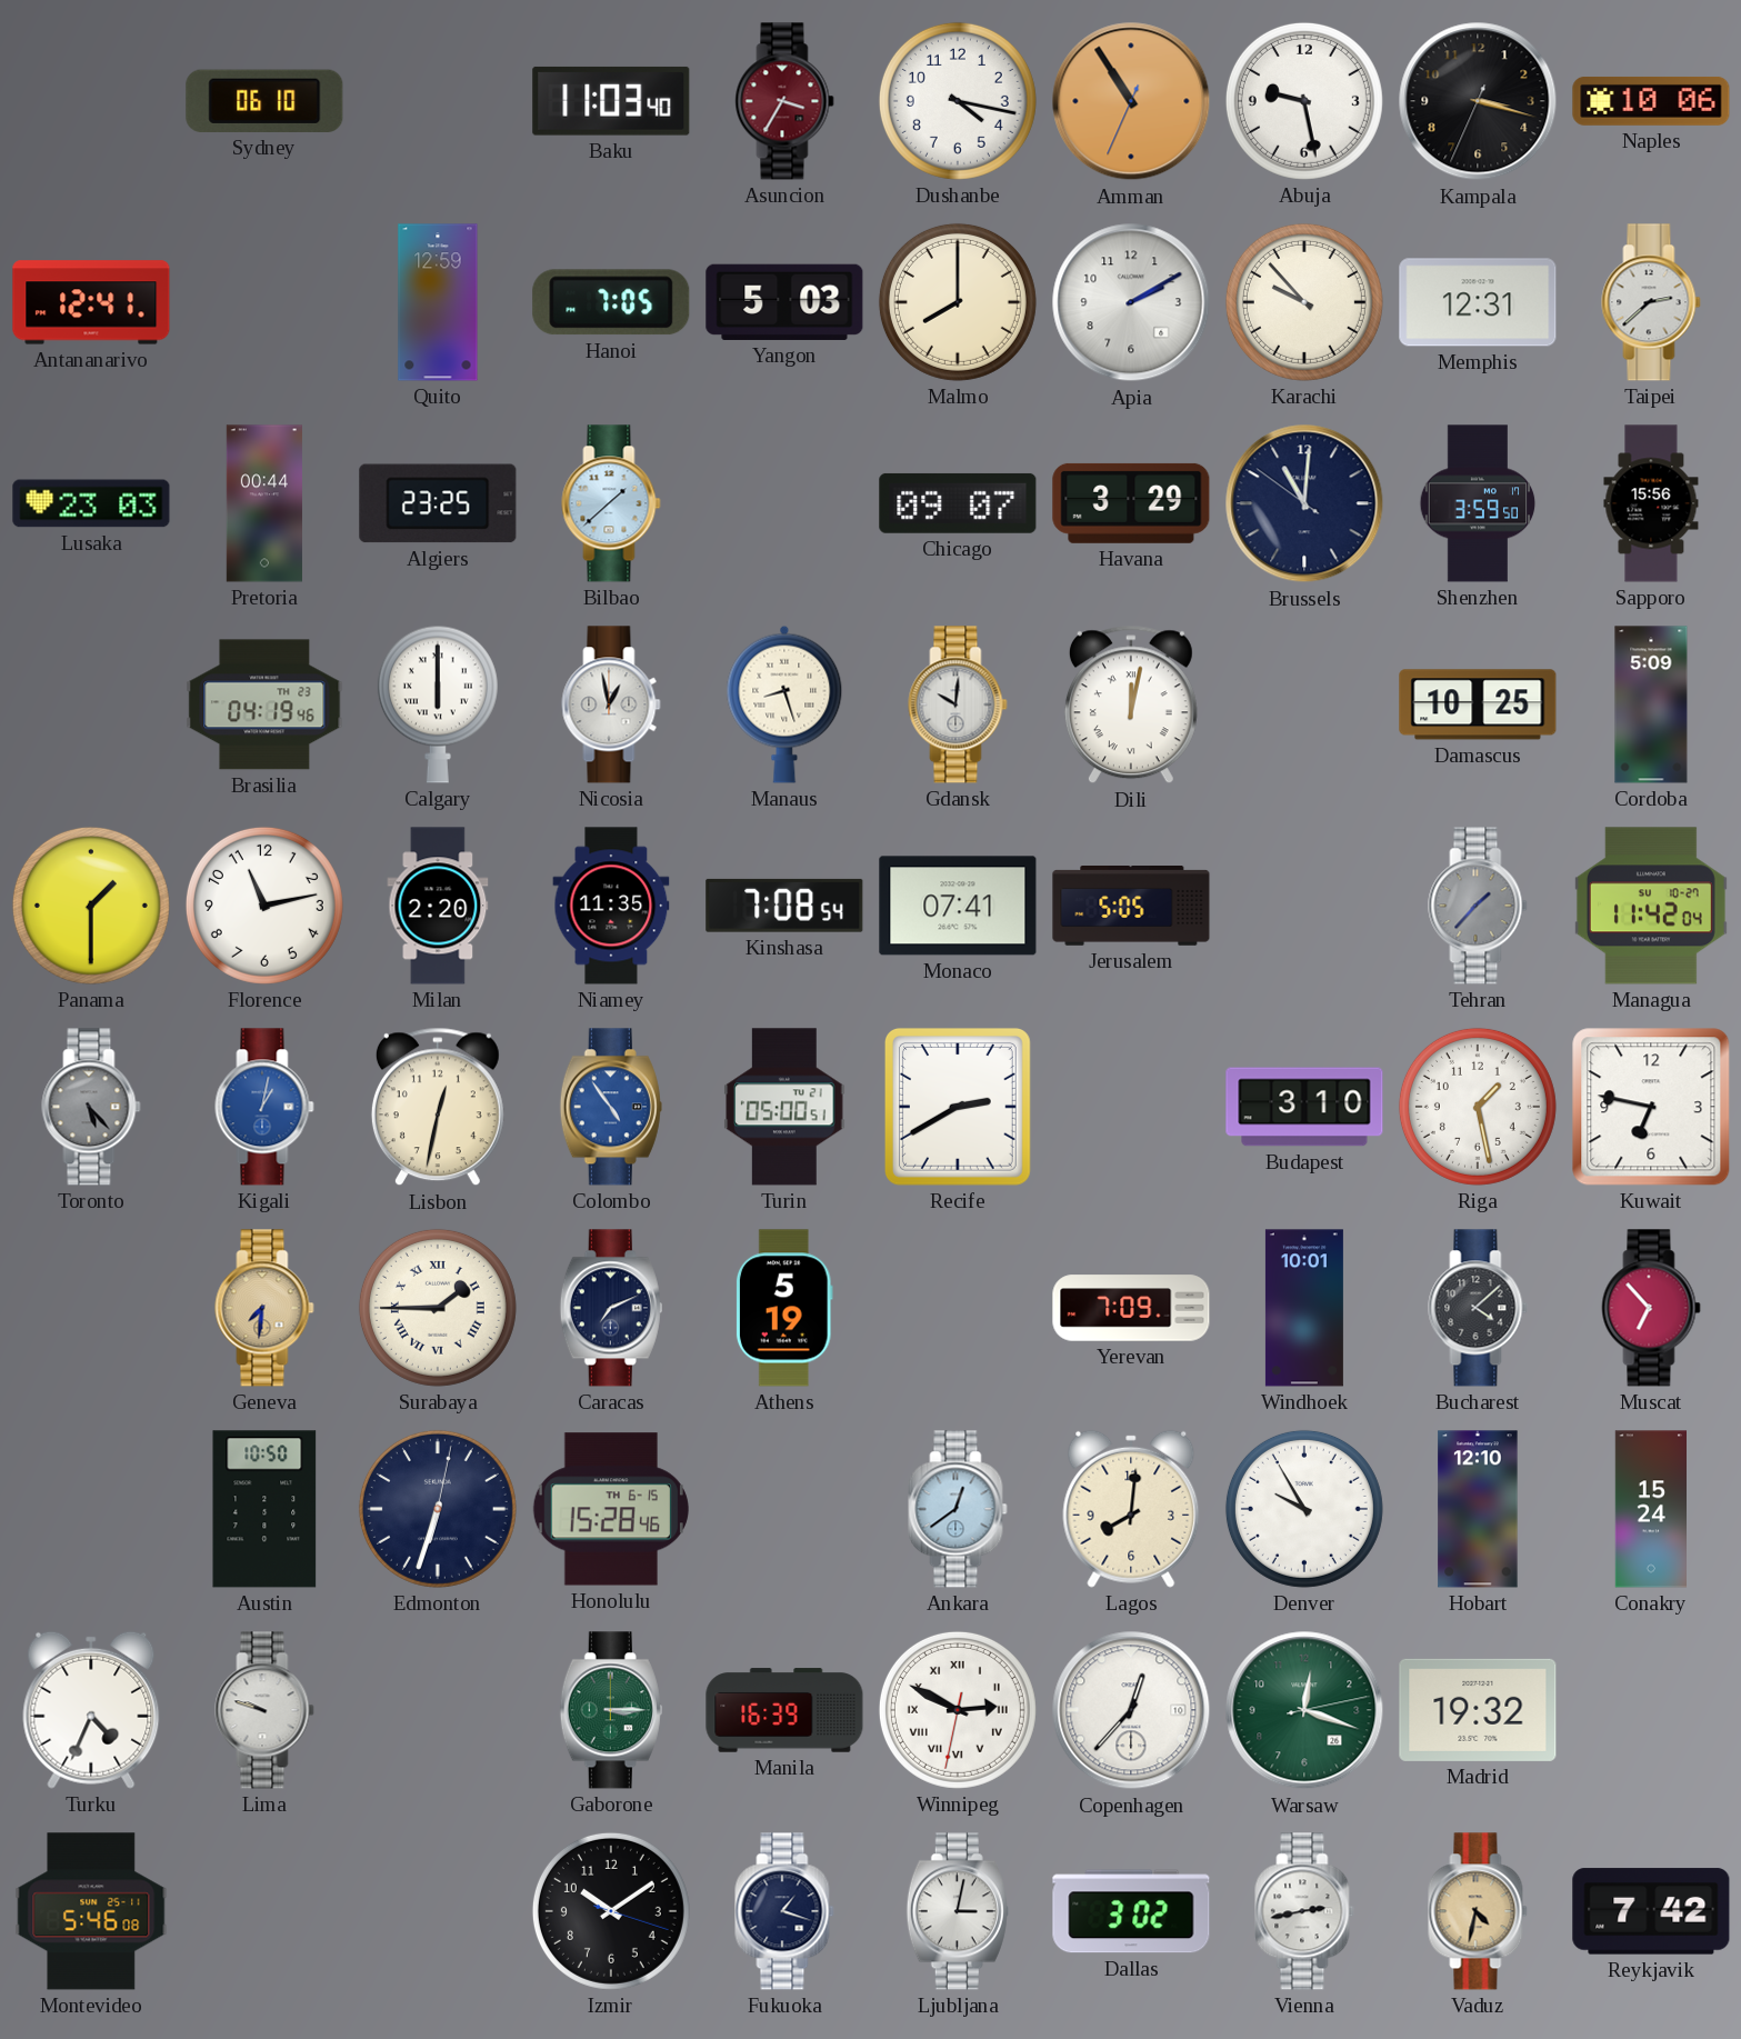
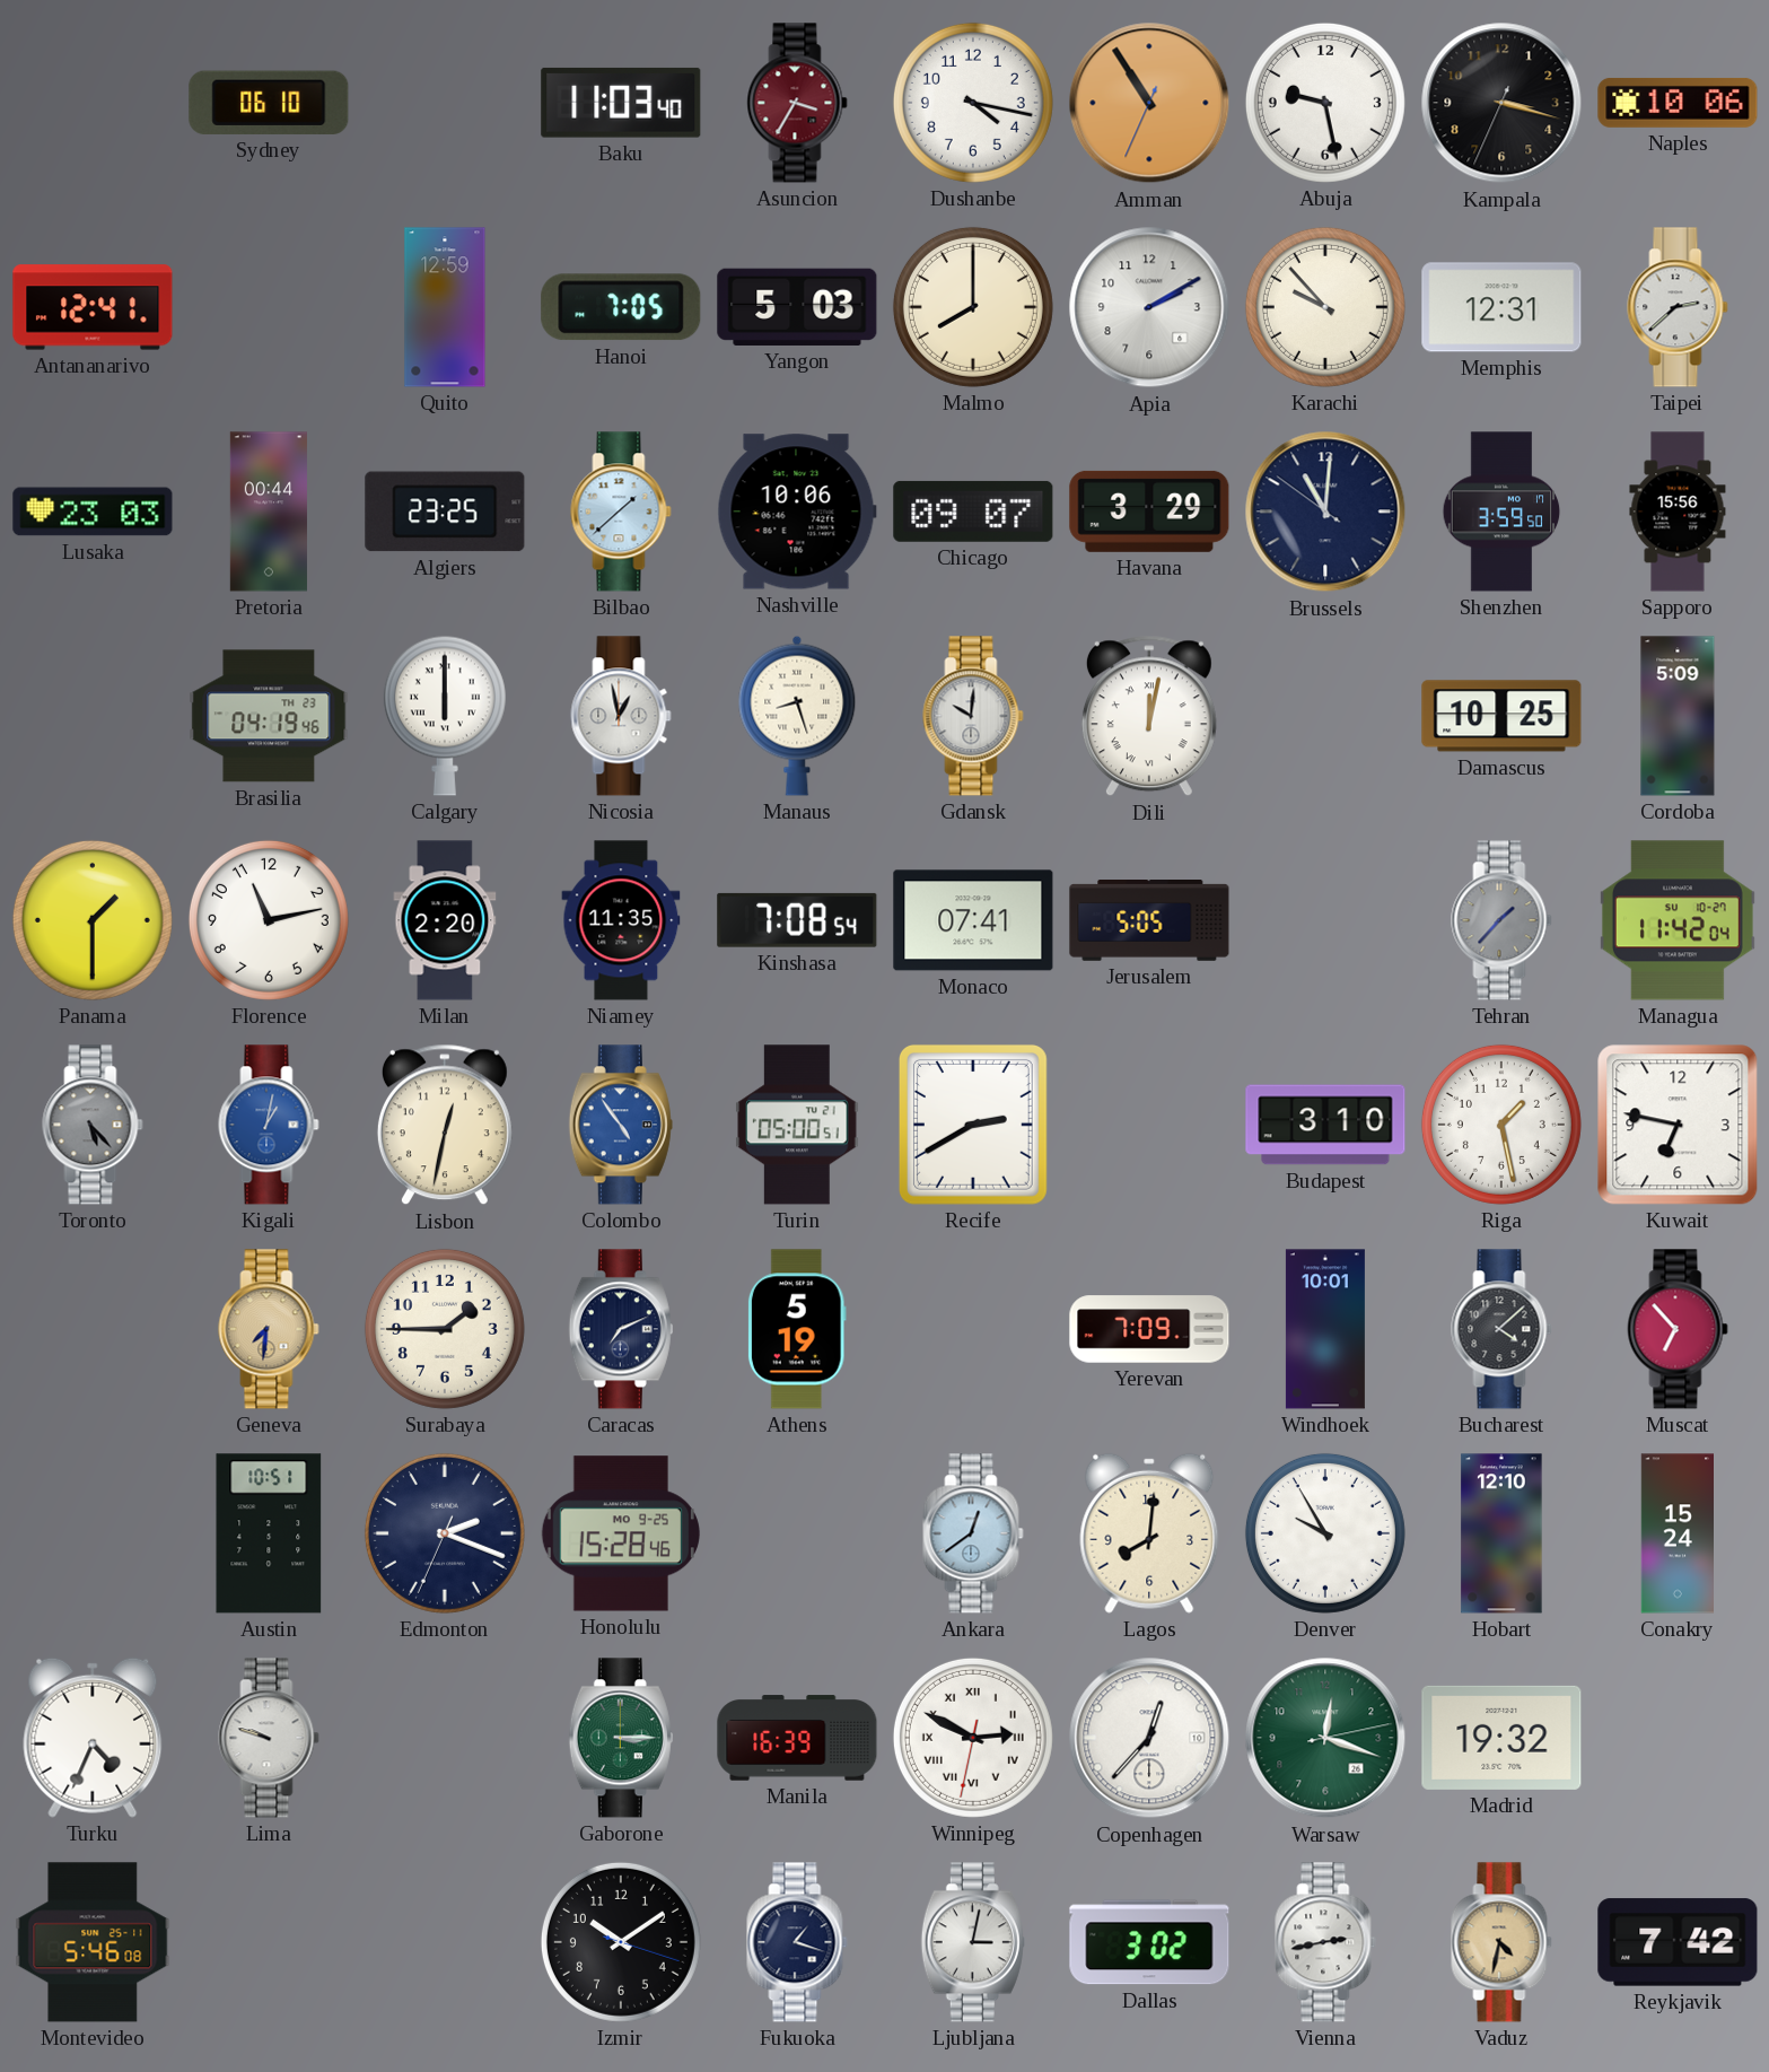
Nashville: none -> 10:06 (797, 512)
Surabaya numerals: Roman -> Arabic (445, 1329)
Austin: 10:50 -> 10:51 (269, 1533)
Edmonton: 6:33 -> 2:18 (445, 1533)
Honolulu date: TH 6-15 -> MO 9-25 (621, 1533)
